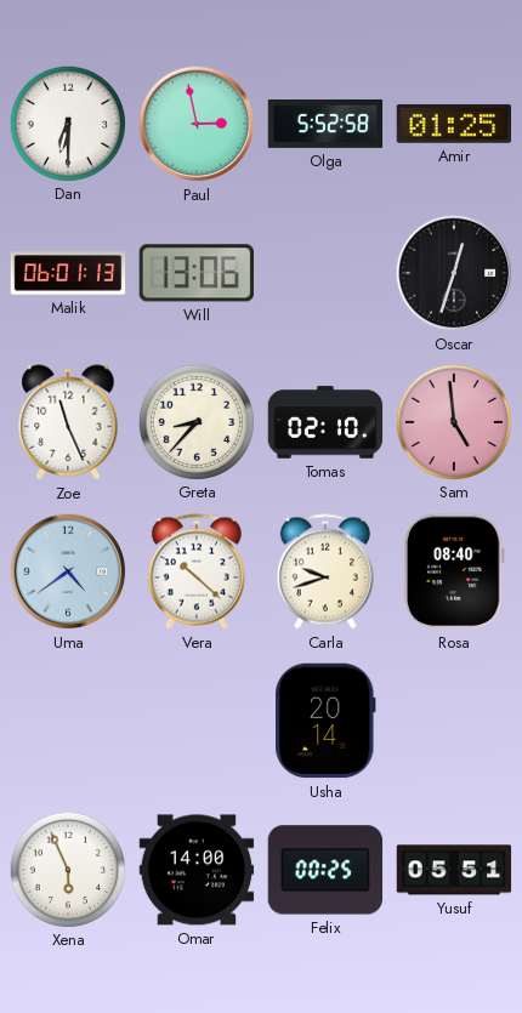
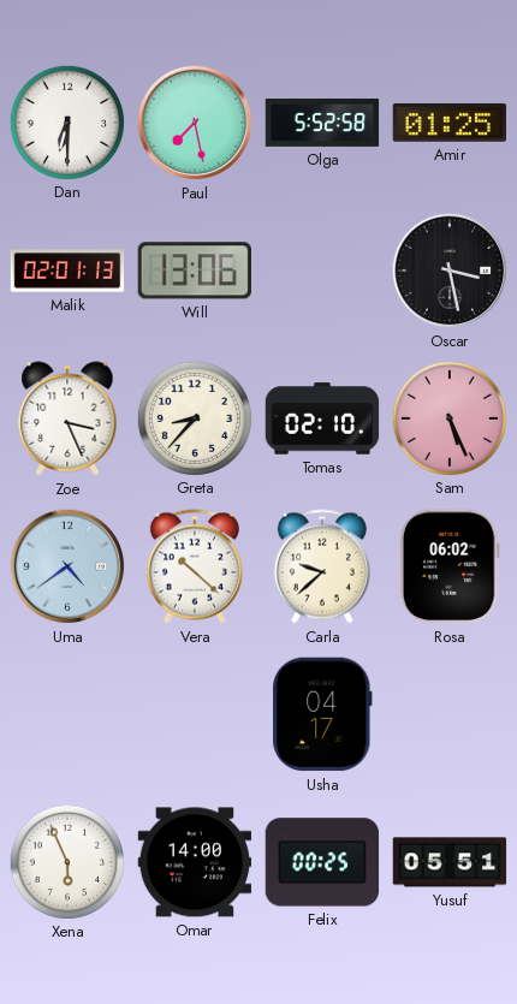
Paul: 2:58 -> 7:28 (195, 123)
Malik: 06:01 -> 02:01 (67, 271)
Oscar: 12:33 -> 3:28 (450, 271)
Zoe: 11:26 -> 3:26 (67, 418)
Sam: 4:59 -> 5:26 (448, 417)
Carla: 9:42 -> 9:38 (322, 566)
Rosa: 08:40 -> 06:02 (450, 566)
Usha: 20:14 -> 04:17 (322, 714)
